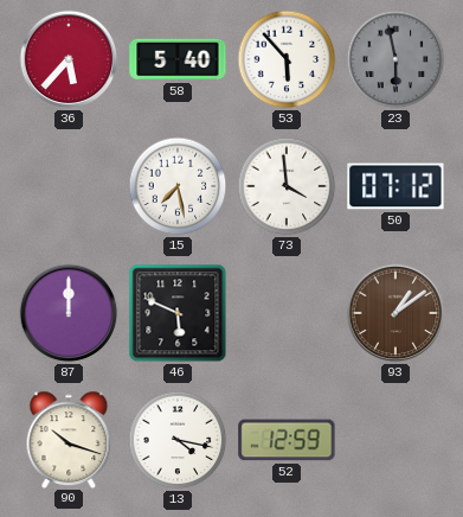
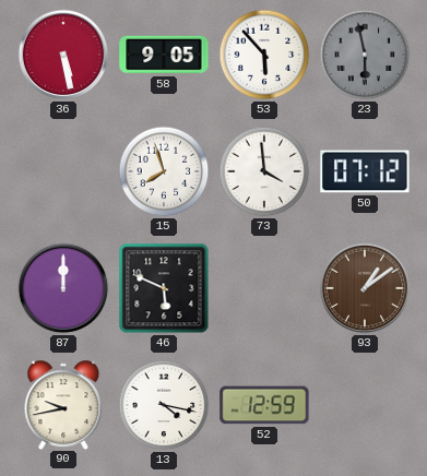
36: 5:37 -> 5:28 (63, 55)
58: 5:40 -> 9:05 (164, 55)
15: 7:28 -> 7:57 (164, 171)
90: 10:18 -> 9:43 (63, 404)
